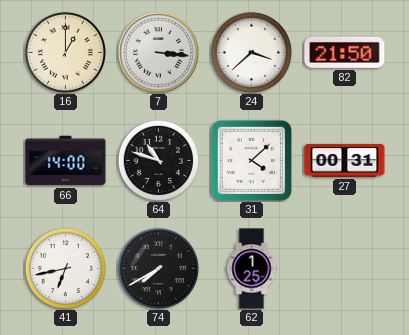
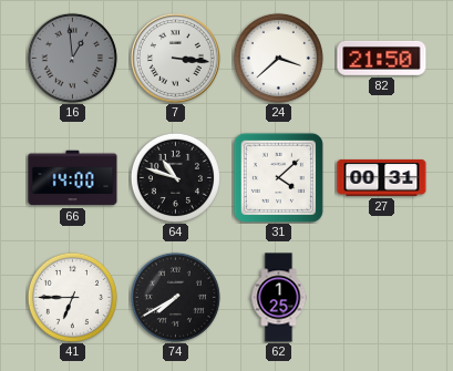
16: 1:00 -> 12:59 (72, 58)
16 dial: cream -> grey (72, 58)
41: 6:43 -> 6:45 (72, 297)
